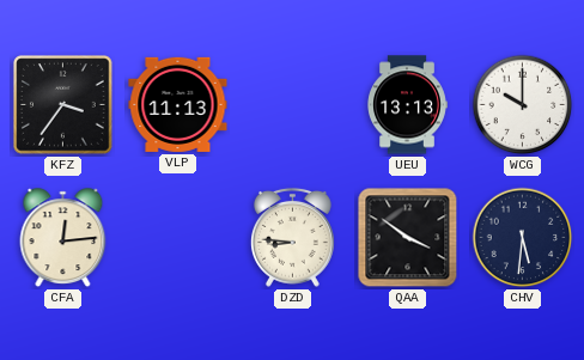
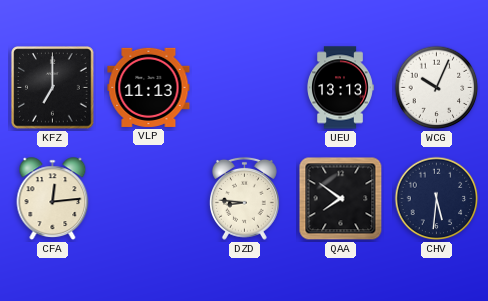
KFZ: 3:36 -> 7:00 (53, 88)
WCG: 10:00 -> 10:04 (437, 88)
QAA: 3:51 -> 7:51 (341, 199)
